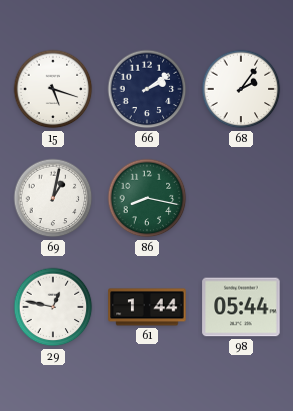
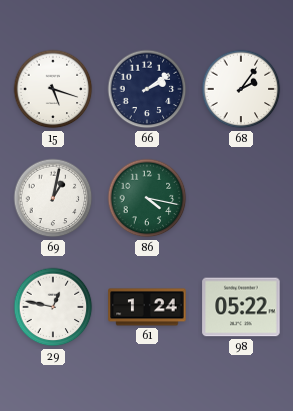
86: 8:17 -> 4:17 (147, 198)
61: 1:44 -> 1:24 (147, 307)
98: 05:44 -> 05:22 (241, 307)
